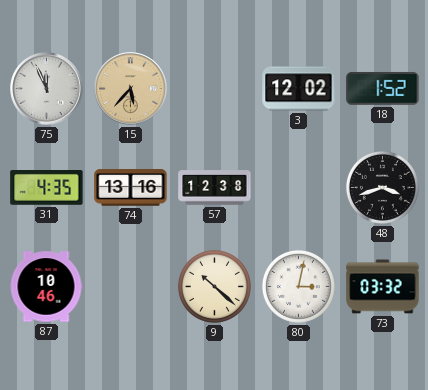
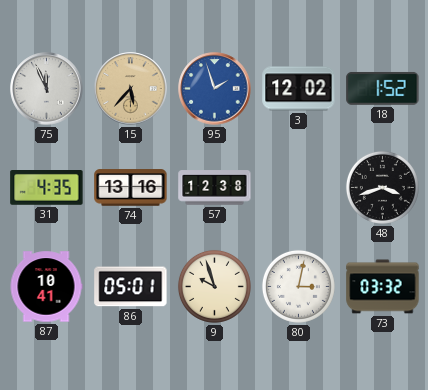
95: none -> 1:57 (215, 89)
87: 10:46 -> 10:41 (46, 287)
86: none -> 05:01 (131, 287)
9: 10:22 -> 9:57 (214, 286)
